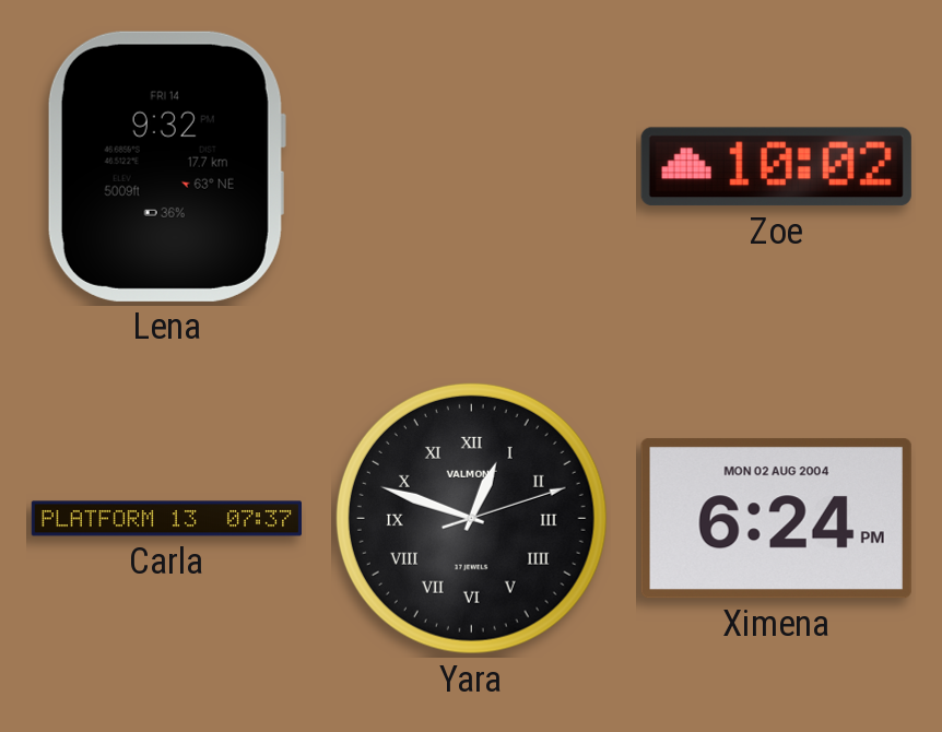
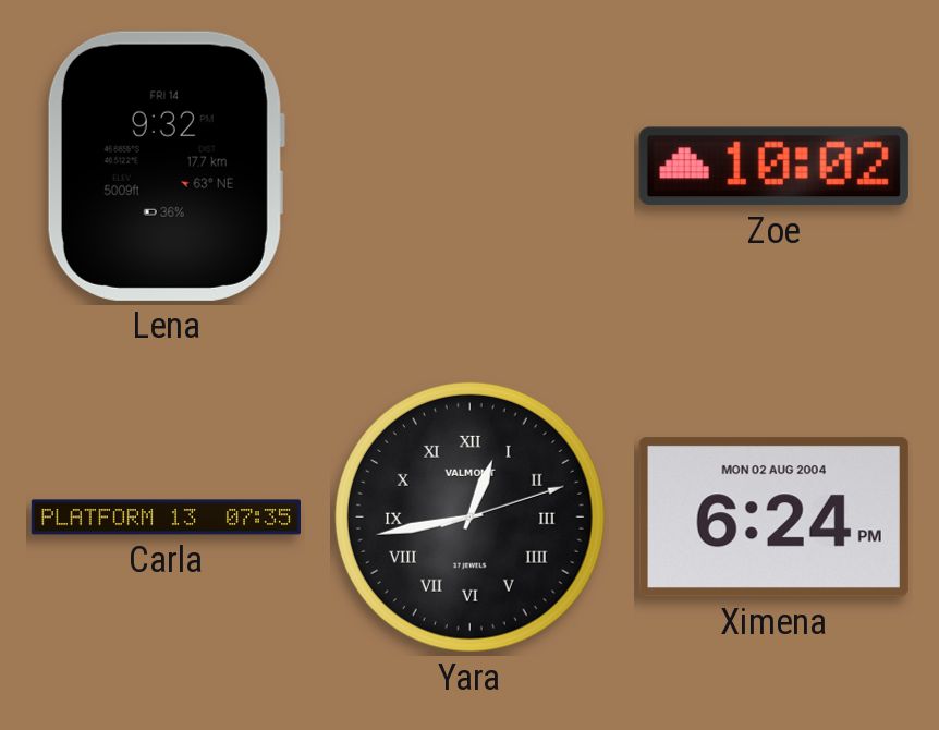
Carla: 07:37 -> 07:35 (166, 518)
Yara: 12:48 -> 12:43 (469, 516)
